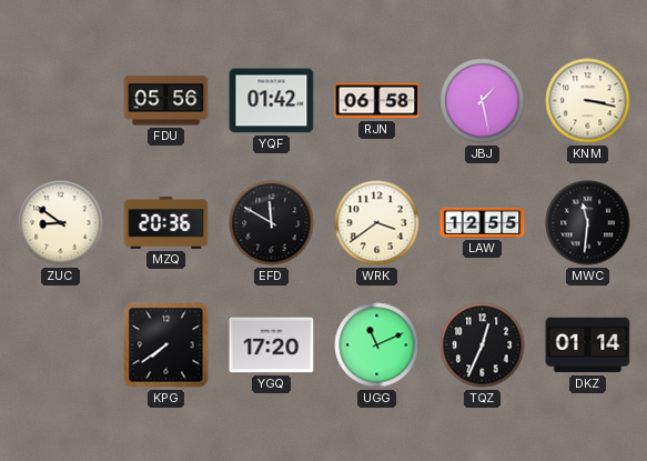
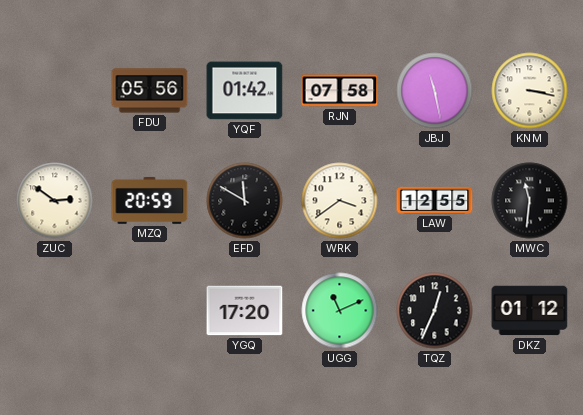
RJN: 06:58 -> 07:58 (340, 91)
JBJ: 1:28 -> 11:28 (435, 91)
ZUC: 8:51 -> 2:51 (55, 201)
MZQ: 20:36 -> 20:59 (150, 200)
KPG: 7:39 -> none (166, 345)
DKZ: 01:14 -> 01:12 (530, 311)
